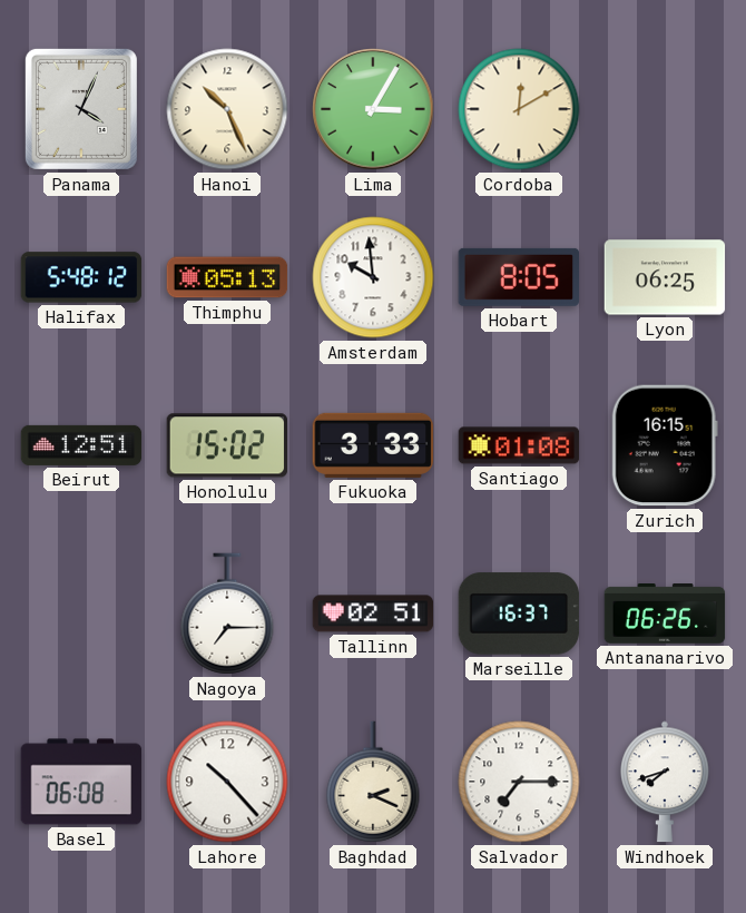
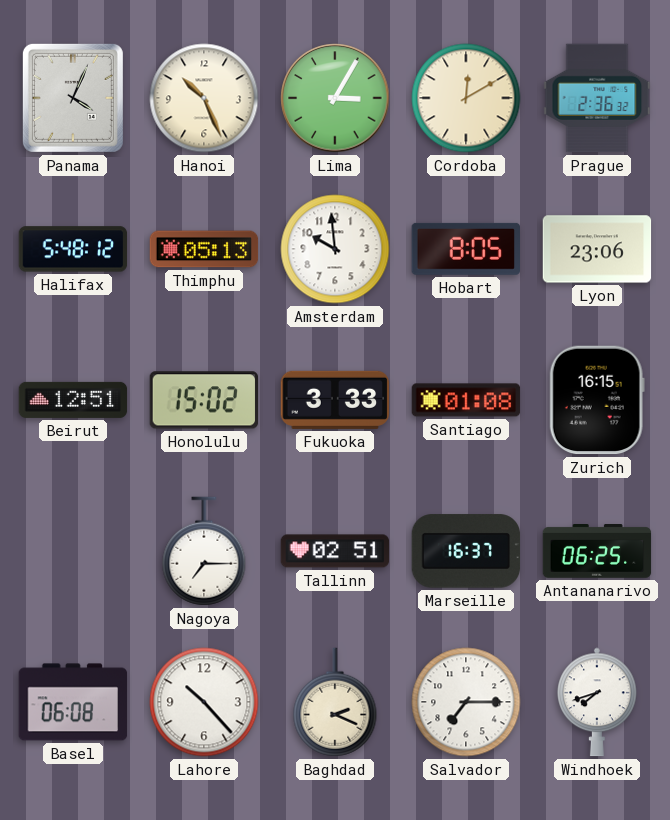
Prague: none -> 2:36 (597, 98)
Lyon: 06:25 -> 23:06 (597, 249)
Antananarivo: 06:26 -> 06:25 (597, 552)
